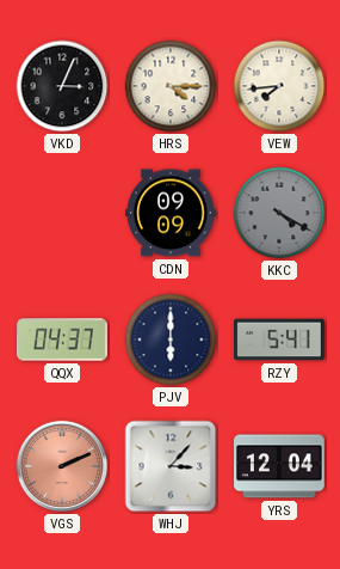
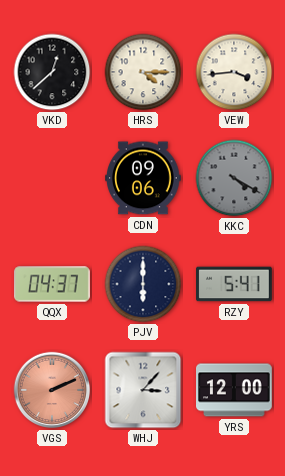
VKD: 3:04 -> 12:38 (52, 72)
VEW: 7:44 -> 3:44 (234, 72)
CDN: 09:09 -> 09:06 (144, 178)
YRS: 12:04 -> 12:00 (235, 390)
